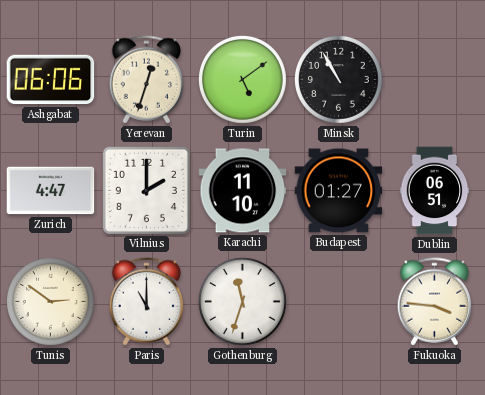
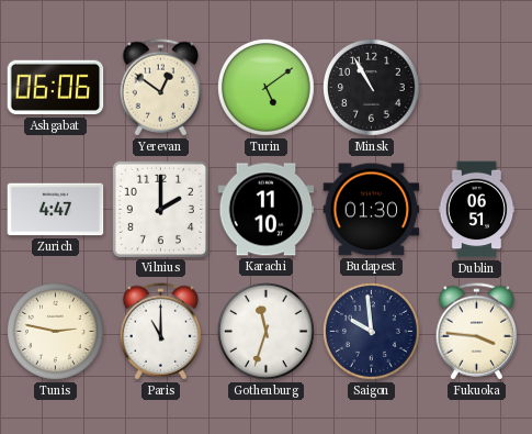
Yerevan: 12:33 -> 12:51 (160, 88)
Budapest: 01:27 -> 01:30 (372, 210)
Tunis: 2:51 -> 2:47 (55, 331)
Saigon: none -> 9:59 (371, 331)
